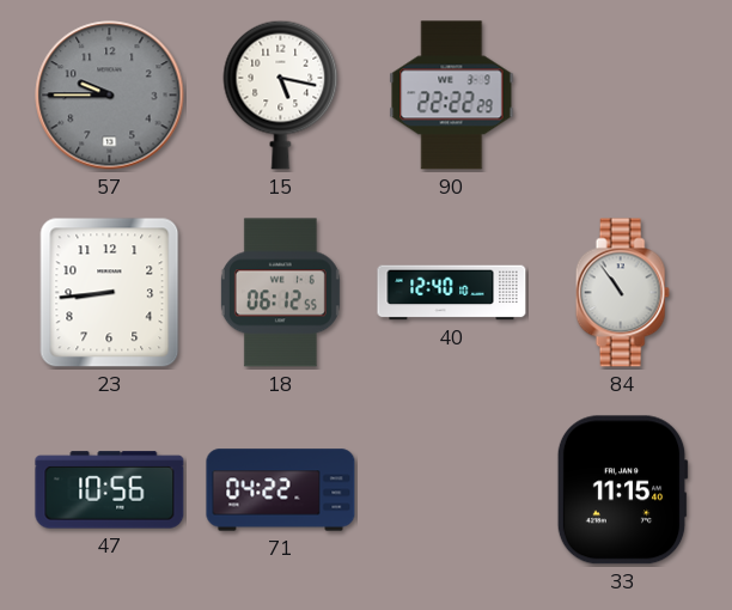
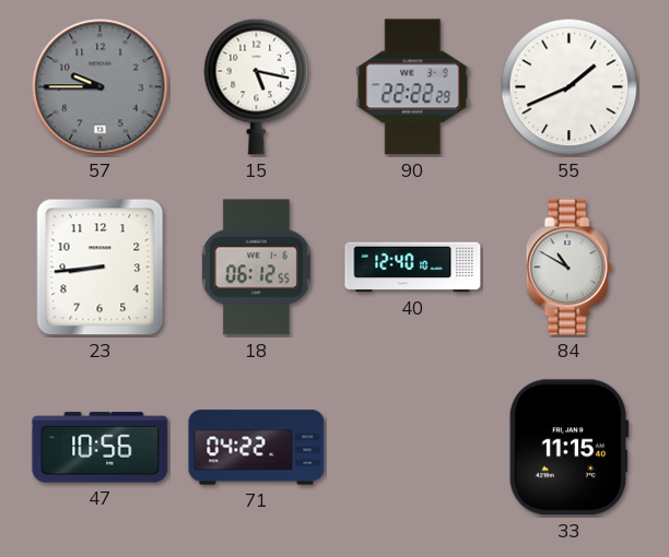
55: none -> 1:41 (570, 87)
84: 10:54 -> 10:50 (568, 268)
